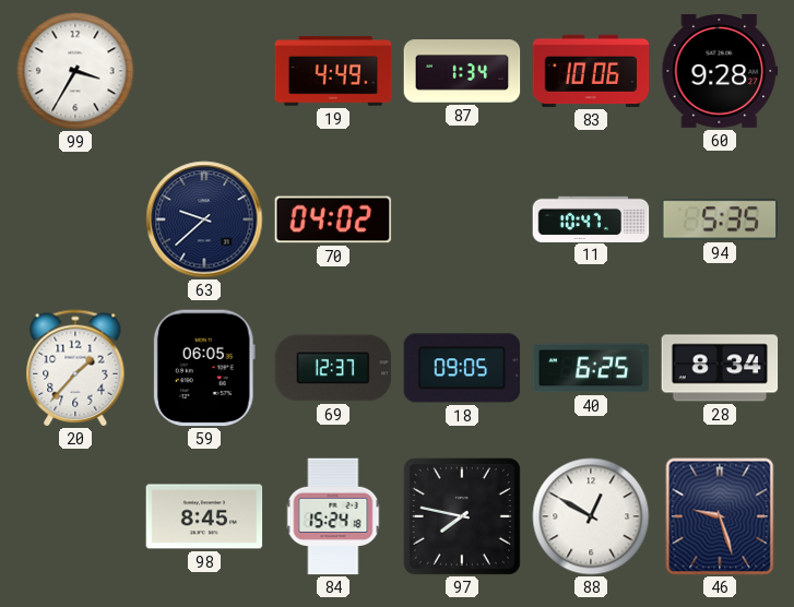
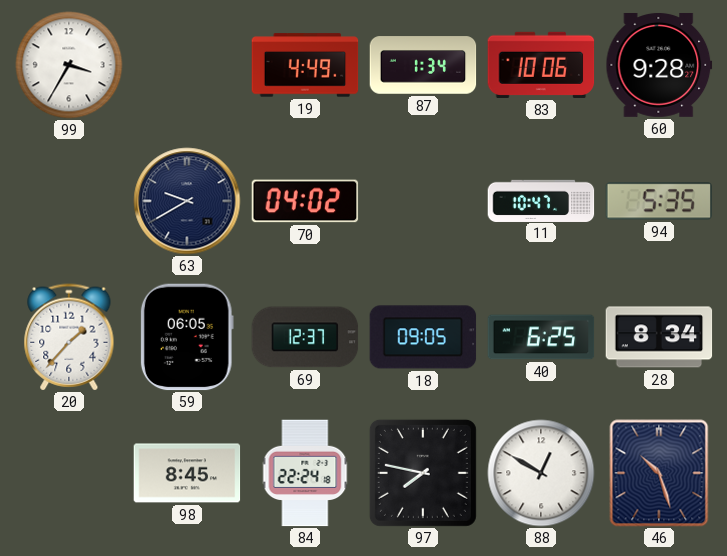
63: 9:38 -> 9:40 (187, 201)
84: 15:24 -> 22:24 (305, 473)
46: 9:27 -> 10:27 (659, 473)
